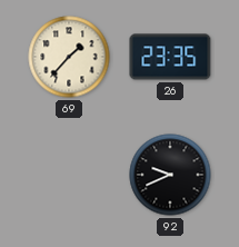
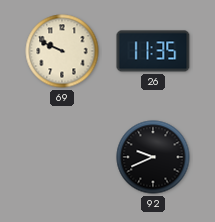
69: 1:37 -> 9:49 (62, 51)
26: 23:35 -> 11:35 (153, 51)
